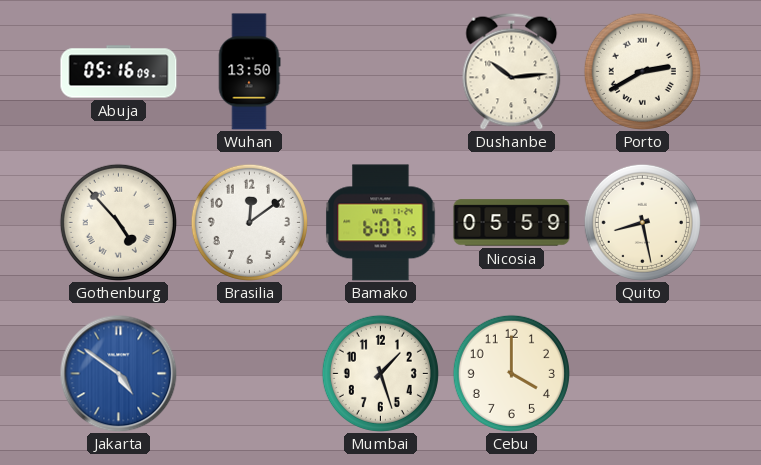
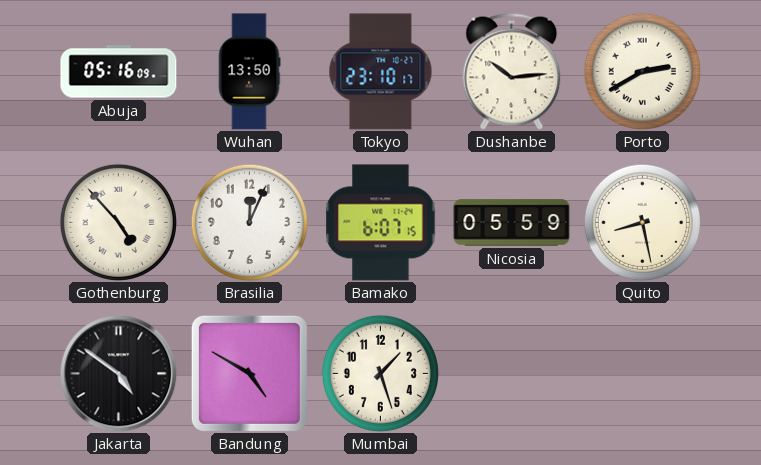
Tokyo: none -> 23:10 (381, 72)
Brasilia: 12:09 -> 12:04 (249, 222)
Jakarta dial: blue -> black (118, 373)
Bandung: none -> 4:50 (249, 373)
Cebu: 4:00 -> none (511, 373)
